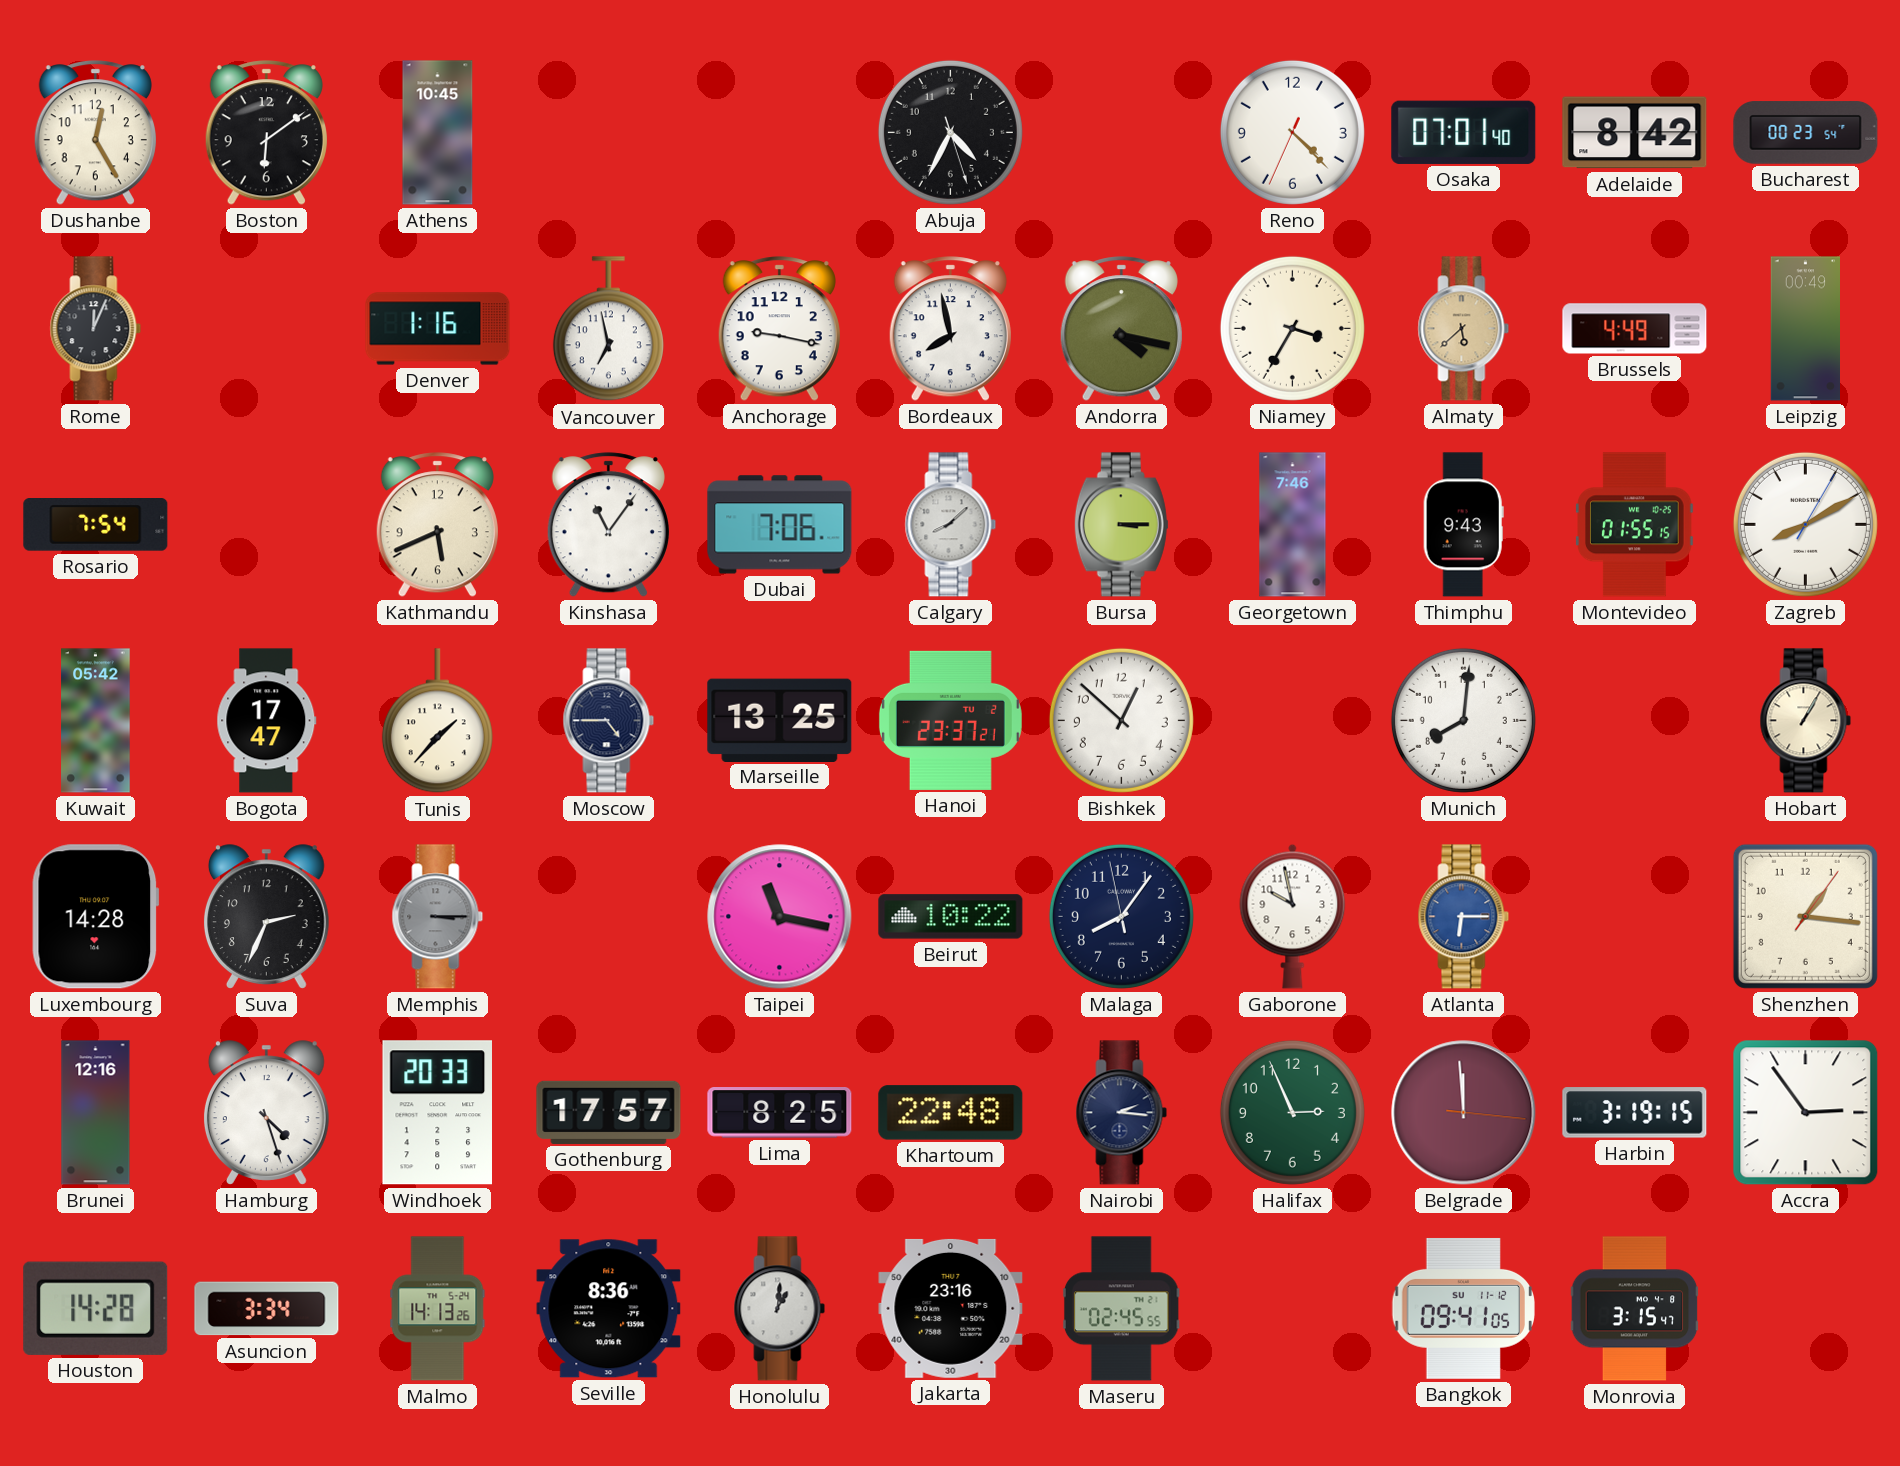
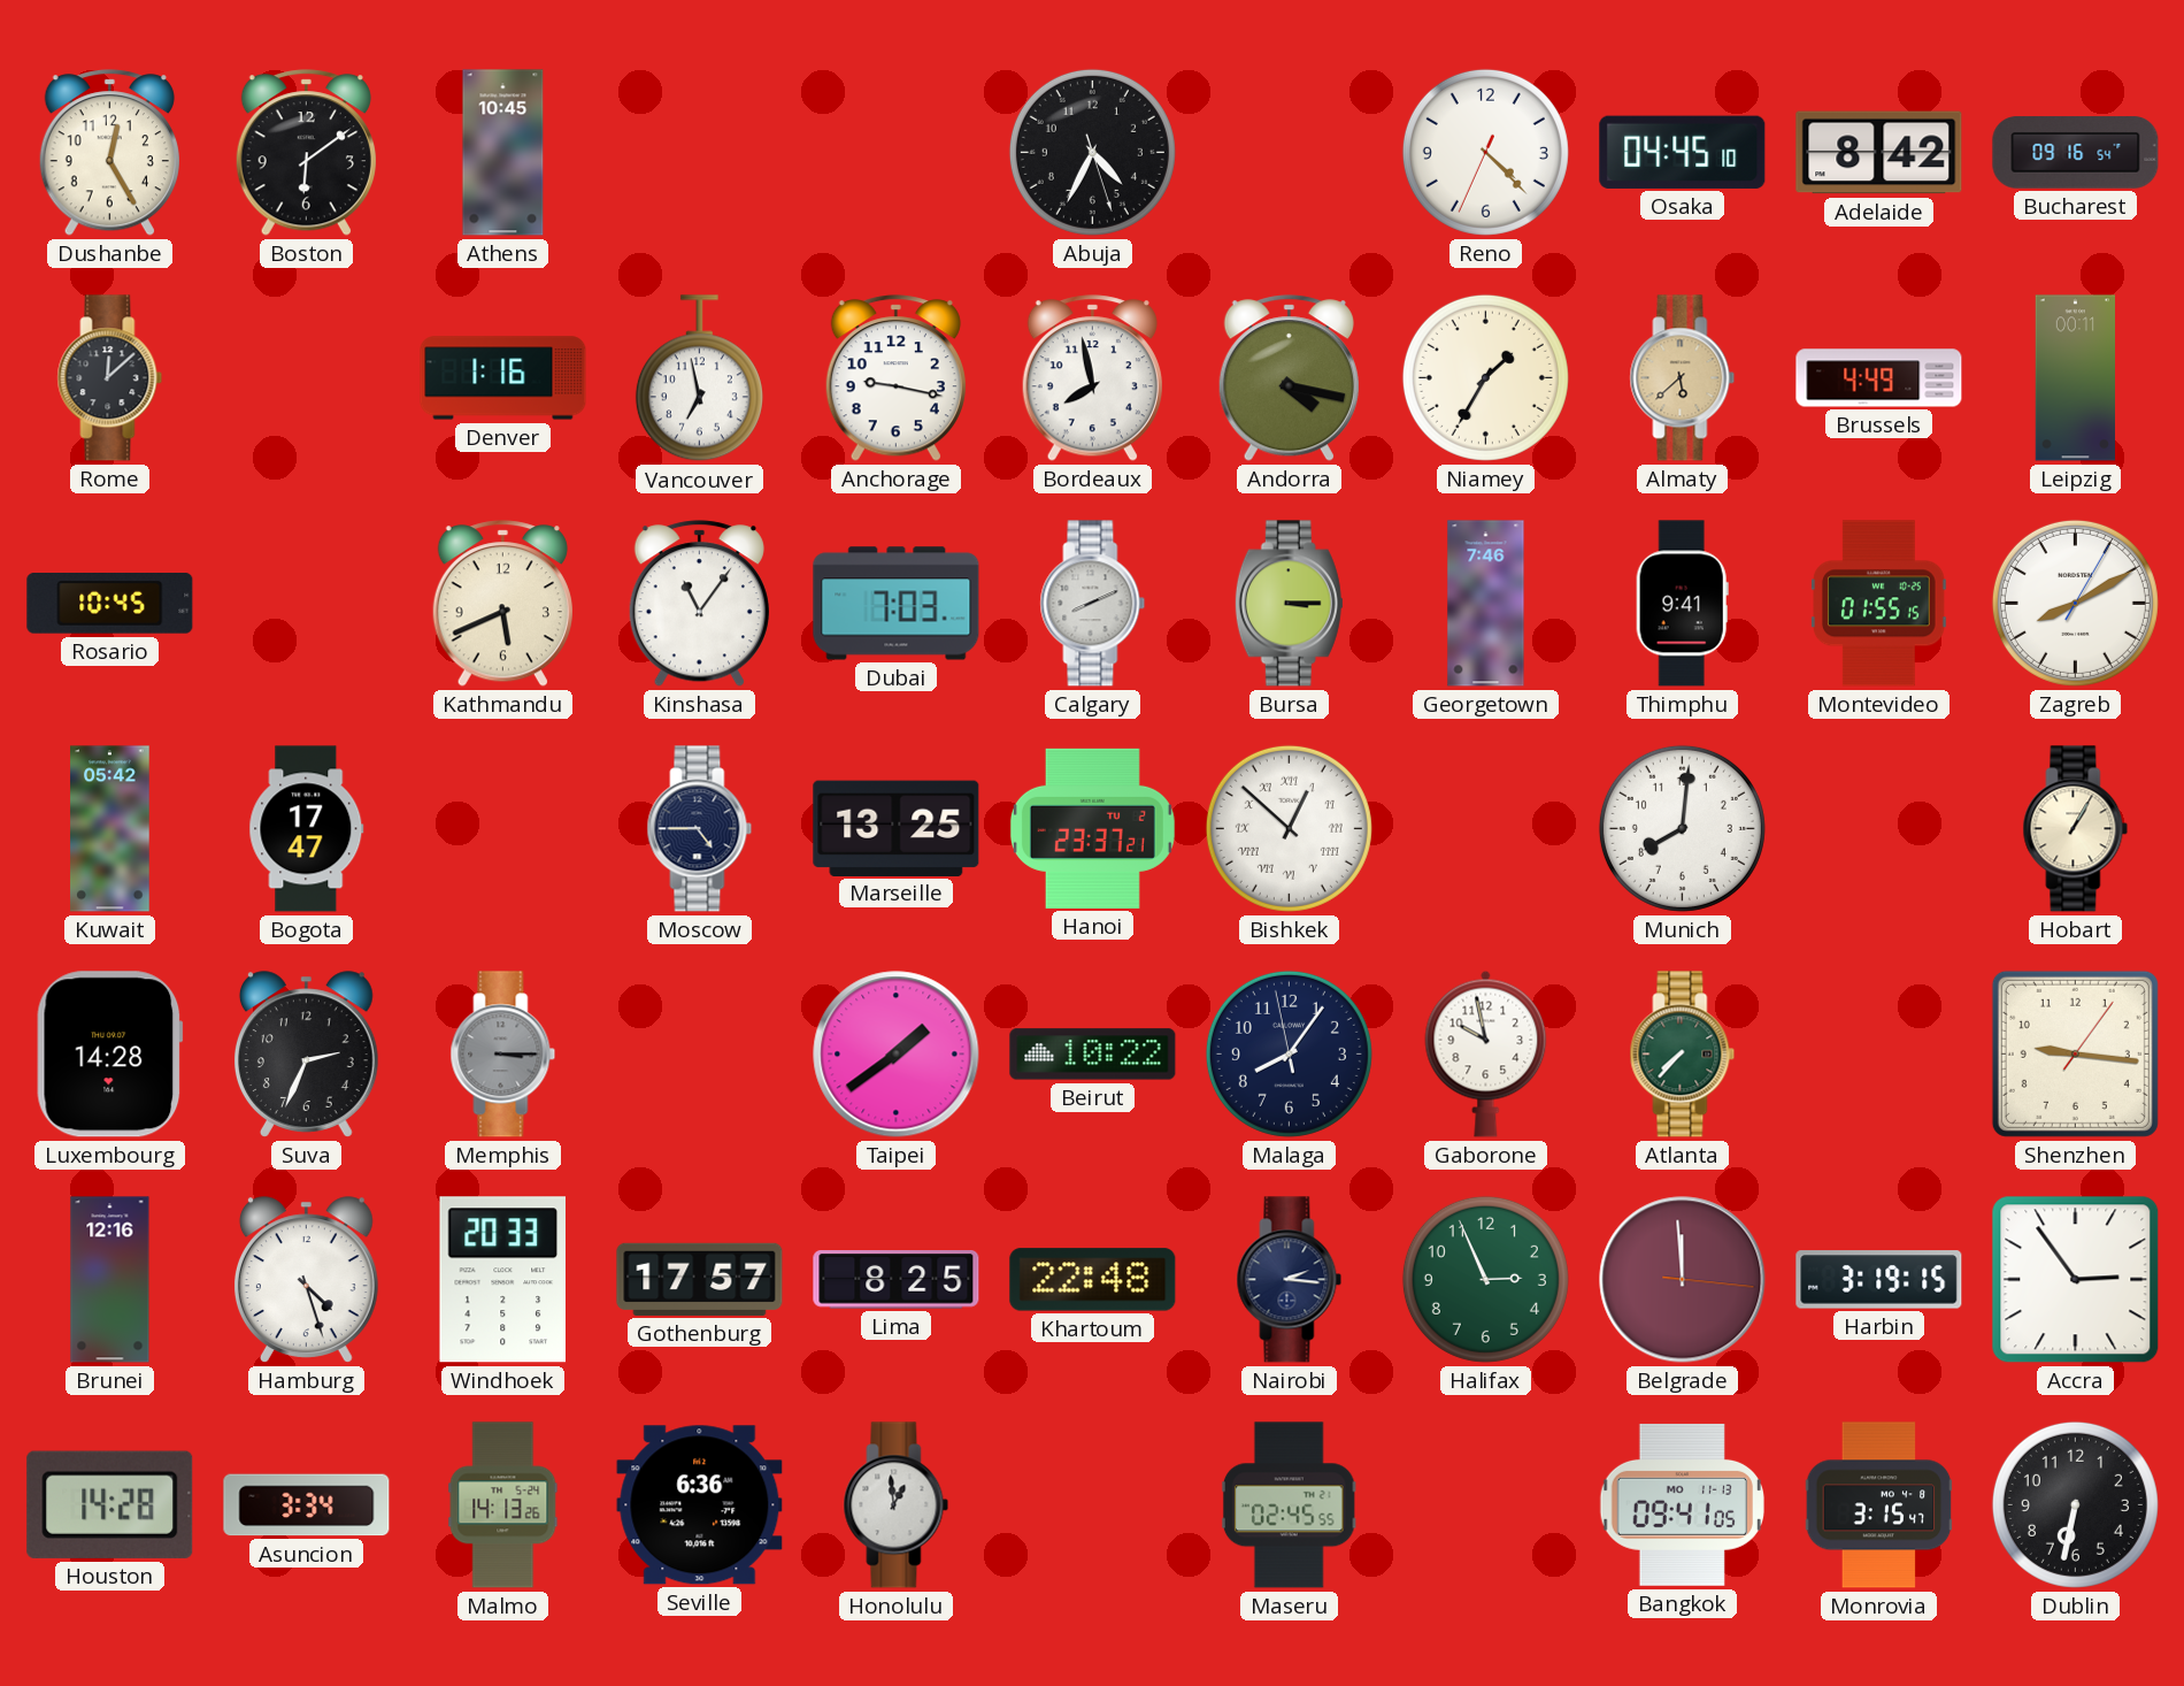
Osaka: 07:01 -> 04:45 (1683, 152)
Bucharest: 00:23 -> 09:16 (2076, 153)
Rome: 12:04 -> 12:08 (110, 378)
Niamey: 3:35 -> 1:35 (1485, 377)
Leipzig: 00:49 -> 00:11 (2075, 378)
Rosario: 7:54 -> 10:45 (110, 604)
Dubai: 7:06 -> 7:03 (897, 604)
Calgary: 8:08 -> 8:11 (1093, 604)
Thimphu: 9:43 -> 9:41 (1682, 604)
Tunis: 1:37 -> none (437, 721)
Bishkek numerals: Arabic -> Roman (1289, 828)
Taipei: 11:17 -> 1:39 (897, 1055)
Atlanta: 6:15 -> 7:37 (1683, 1055)
Atlanta dial: blue -> green (1683, 1055)
Shenzhen: 1:16 -> 9:16 (2075, 1053)
Seville: 8:36 -> 6:36 (700, 1505)
Honolulu: 1:01 -> 12:59 (897, 1505)
Jakarta: 23:16 -> none (951, 1308)
Bangkok date: SU 11-12 -> MO 11-13 (1682, 1504)
Dublin: none -> 6:32 (2075, 1504)
